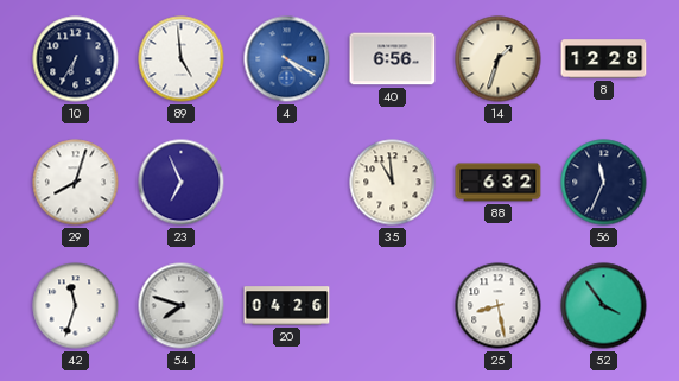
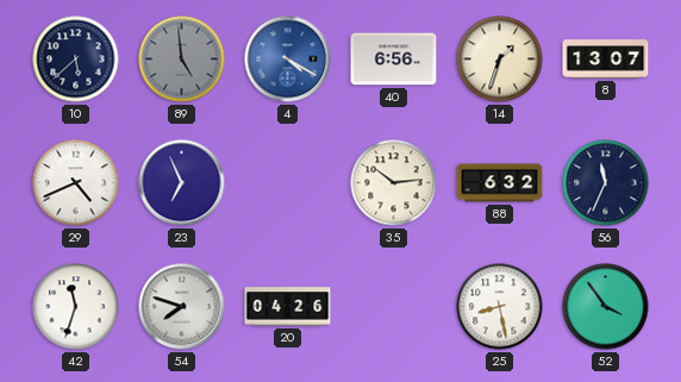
10: 6:35 -> 5:38 (76, 60)
89 dial: white -> grey (182, 60)
8: 12:28 -> 13:07 (606, 60)
29: 8:03 -> 4:41 (76, 183)
35: 10:59 -> 10:14 (394, 183)
